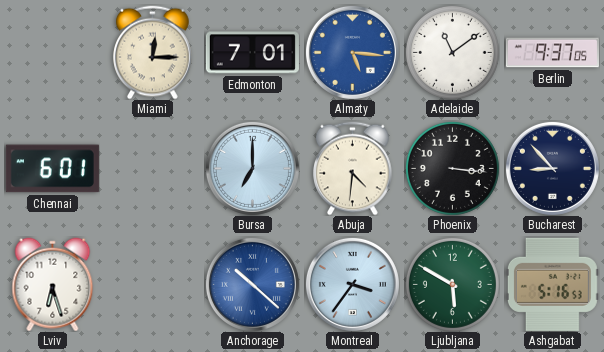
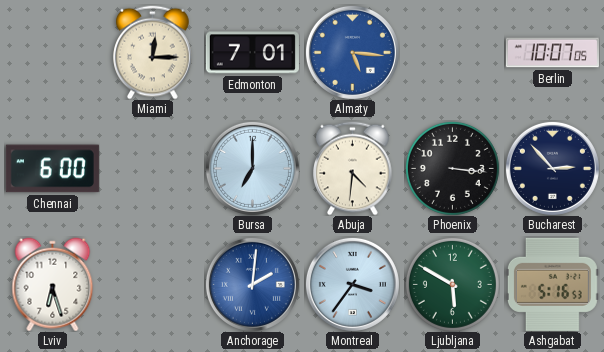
Adelaide: 11:09 -> none (452, 52)
Berlin: 9:37 -> 10:07 (552, 53)
Chennai: 6:01 -> 6:00 (52, 169)
Bucharest: 8:53 -> 2:53 (552, 168)
Anchorage: 10:22 -> 2:01 (252, 284)
